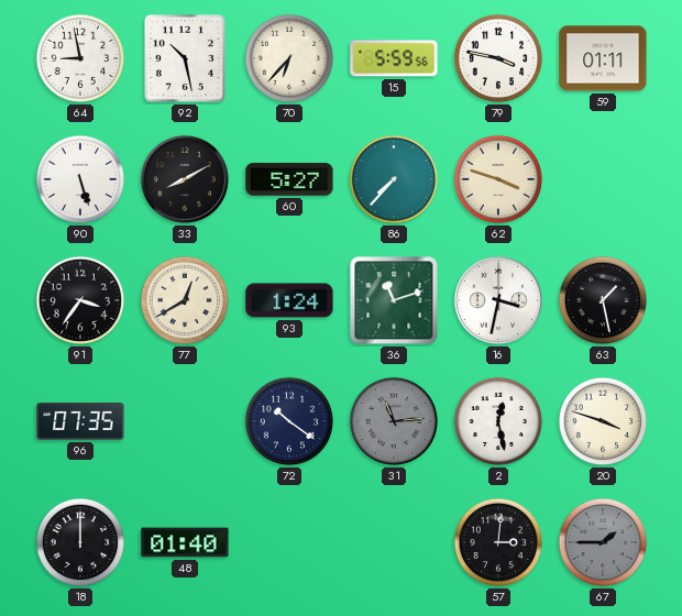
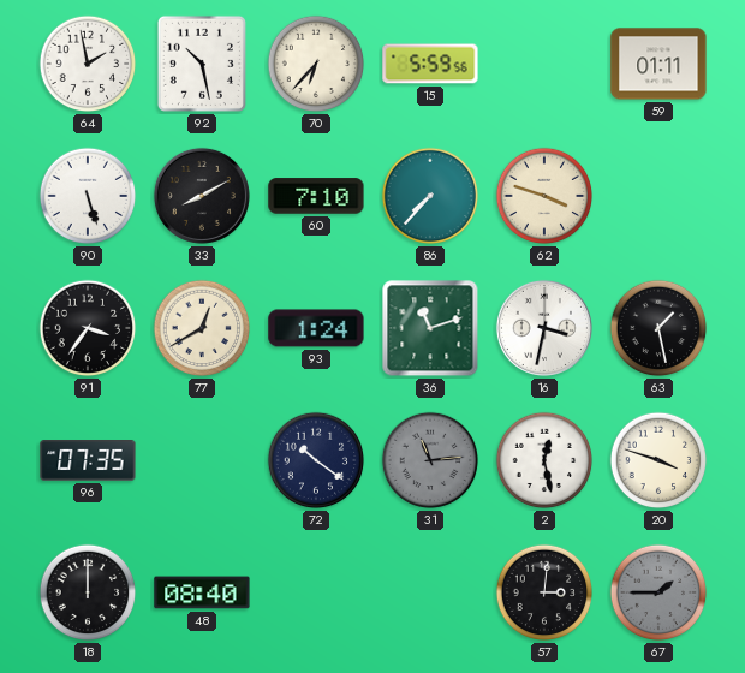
64: 8:58 -> 1:58 (88, 64)
79: 3:47 -> none (498, 58)
60: 5:27 -> 7:10 (316, 196)
48: 01:40 -> 08:40 (202, 592)
